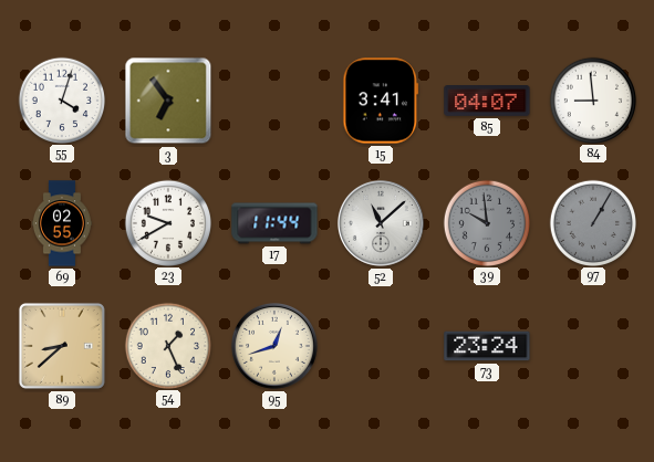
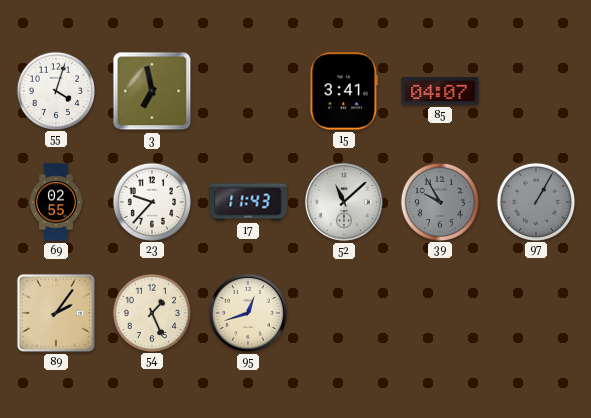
3: 6:54 -> 6:58 (152, 91)
84: 8:59 -> none (592, 99)
23: 9:40 -> 9:37 (151, 201)
17: 11:44 -> 11:43 (248, 202)
39: 9:59 -> 9:55 (439, 201)
89: 8:38 -> 2:06 (56, 313)
73: 23:24 -> none (487, 346)
